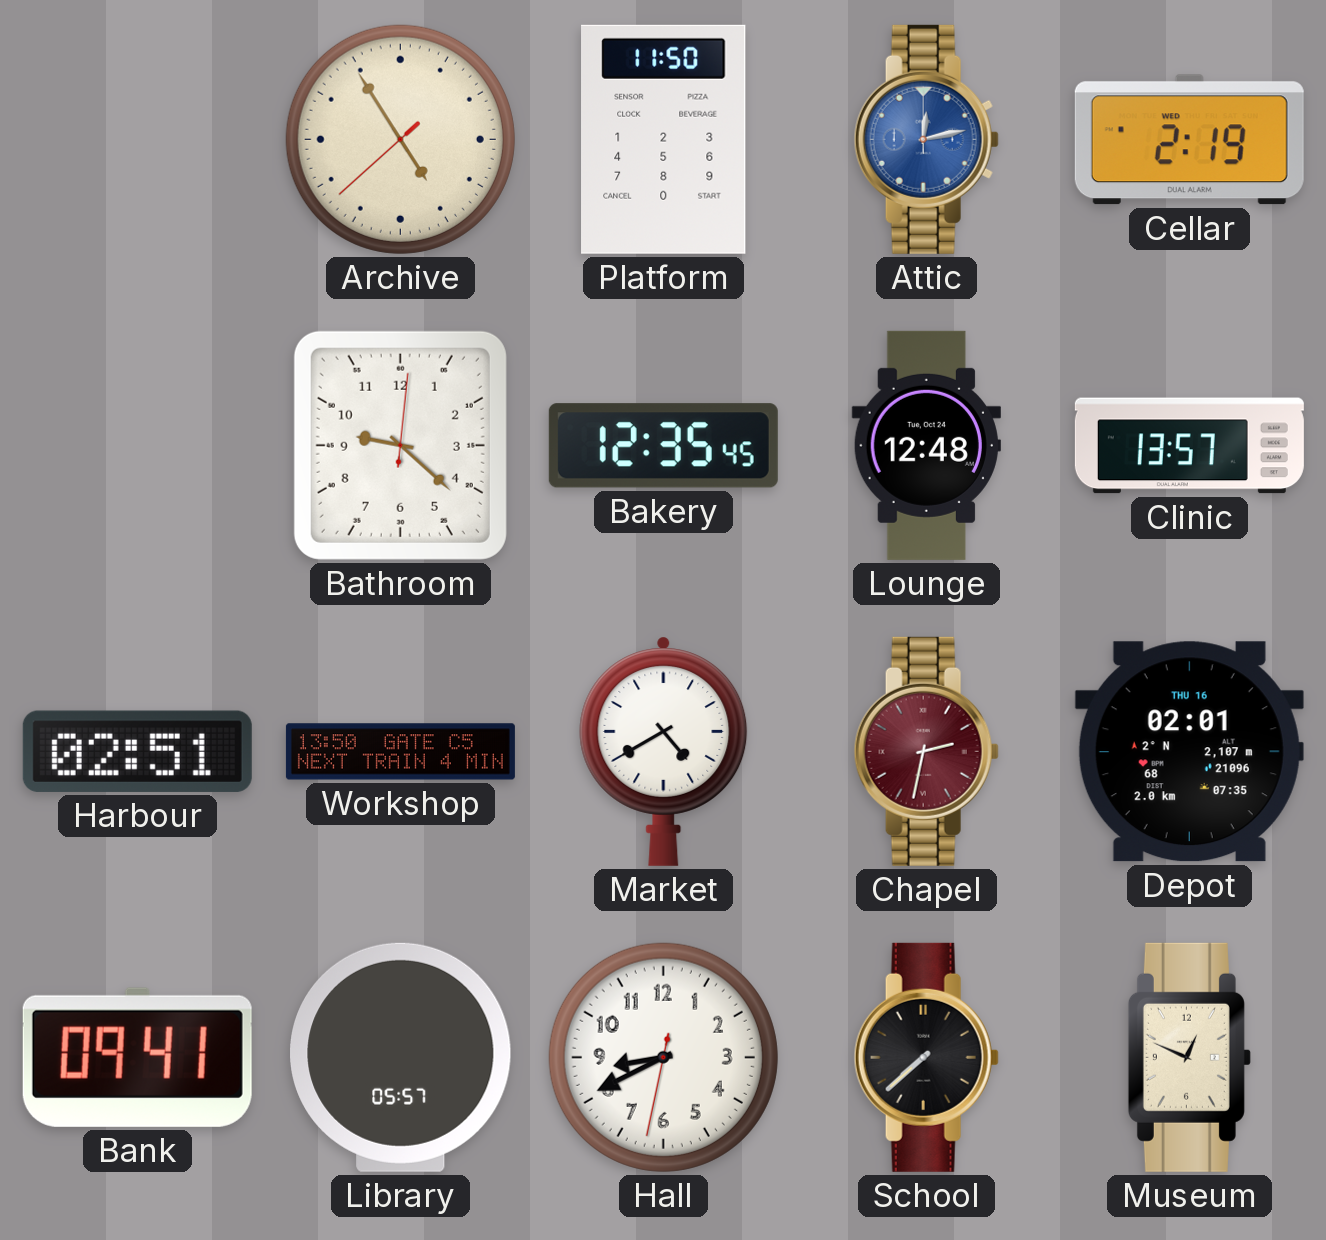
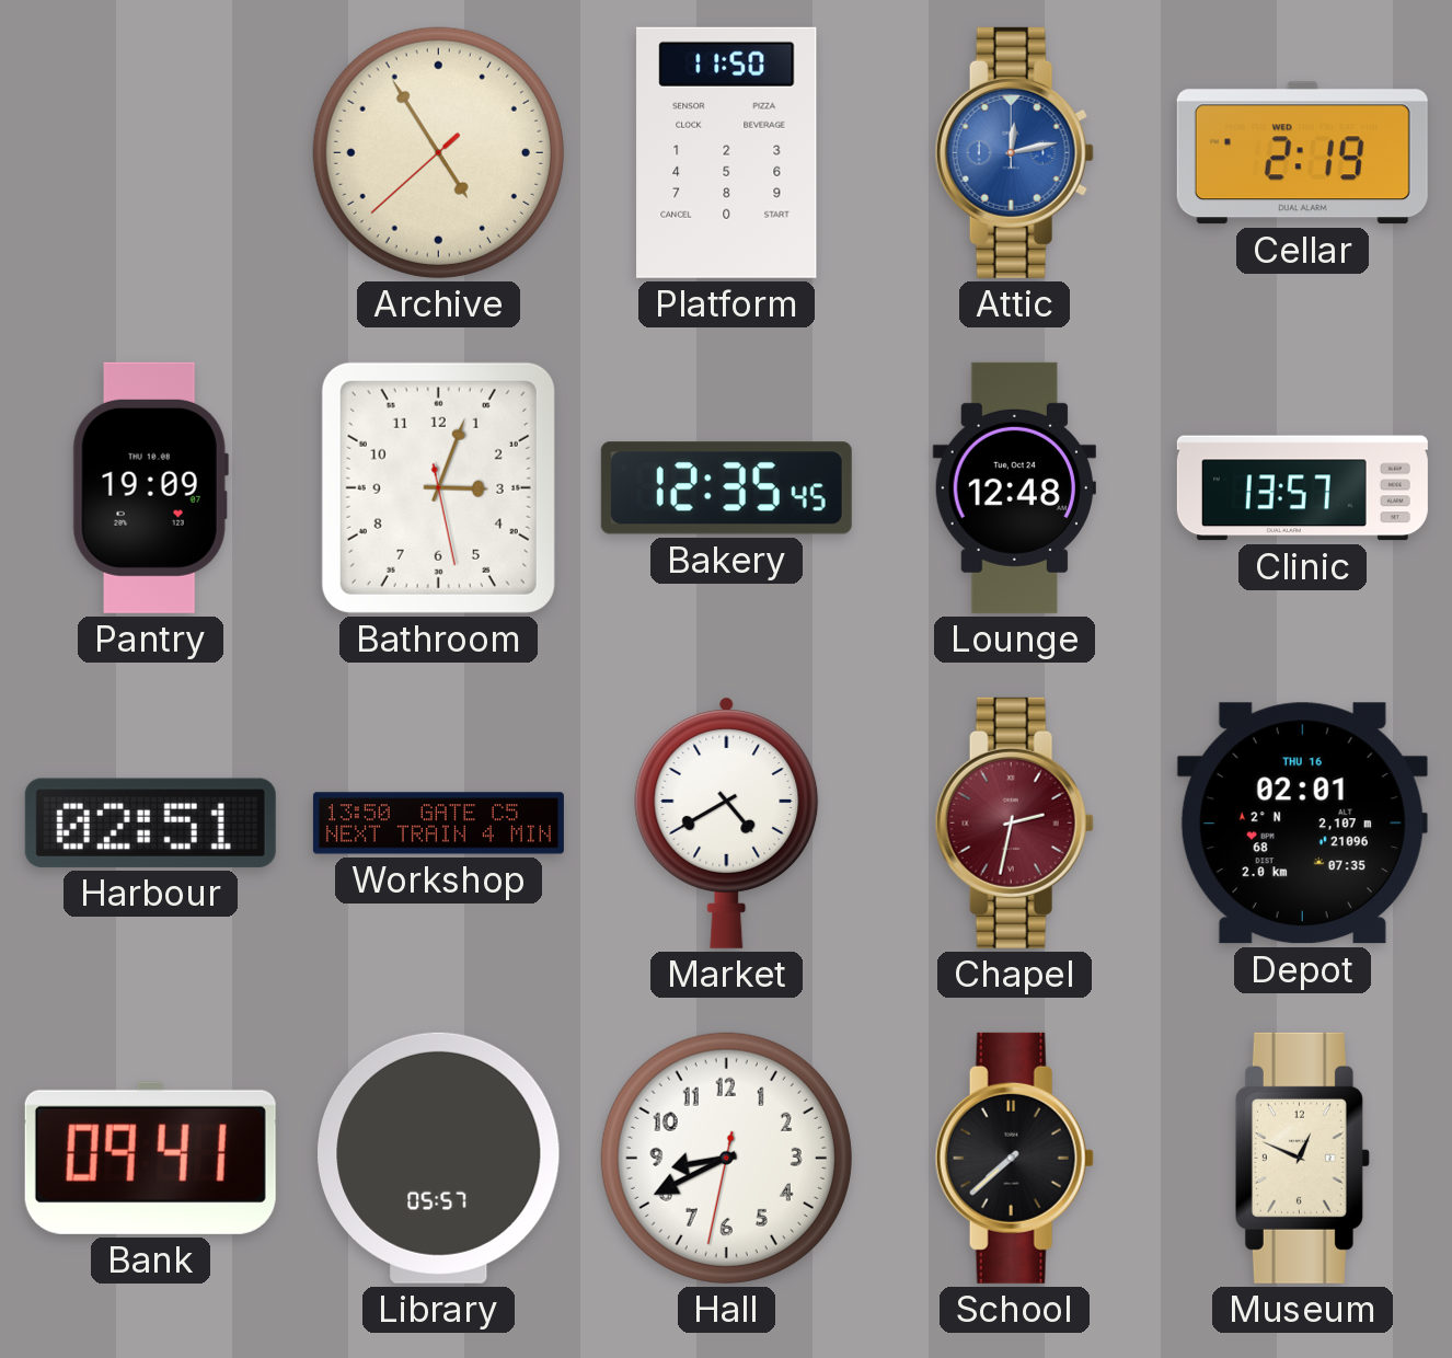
Pantry: none -> 19:09 (150, 487)
Bathroom: 9:22 -> 3:03 (438, 487)
